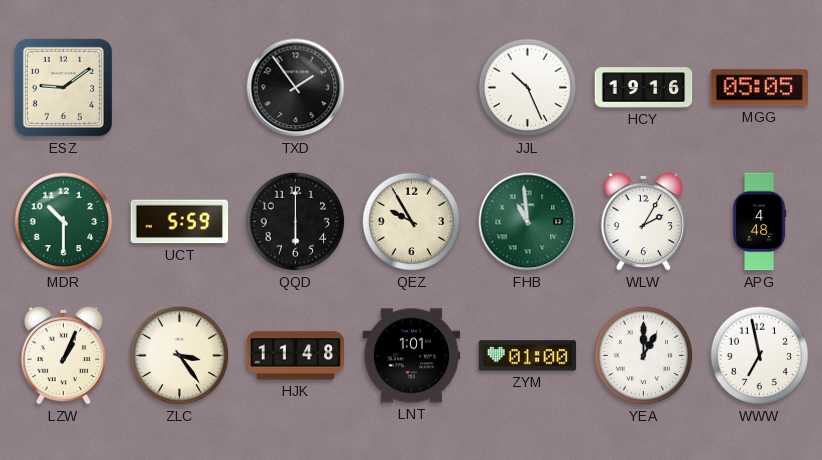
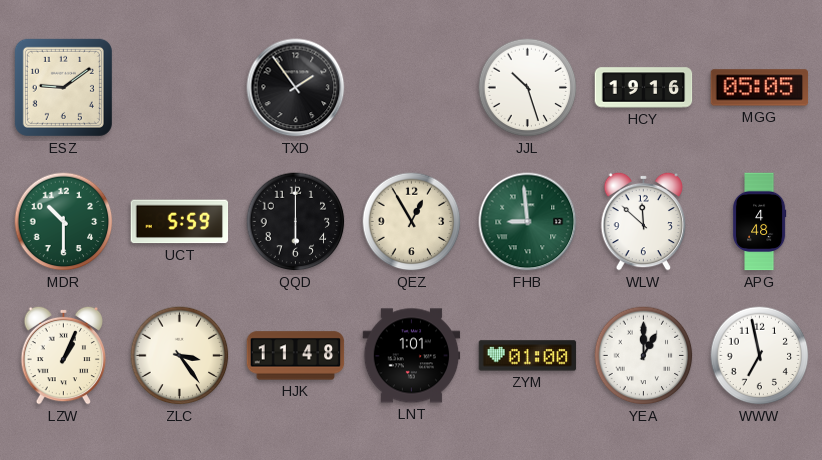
JJL: 10:26 -> 10:27 (528, 88)
QEZ: 9:55 -> 12:55 (412, 222)
FHB: 10:59 -> 8:59 (528, 222)
WLW: 2:05 -> 11:52 (644, 221)
